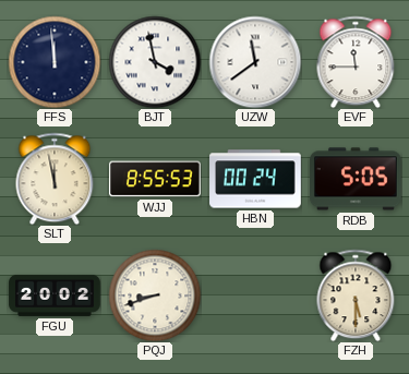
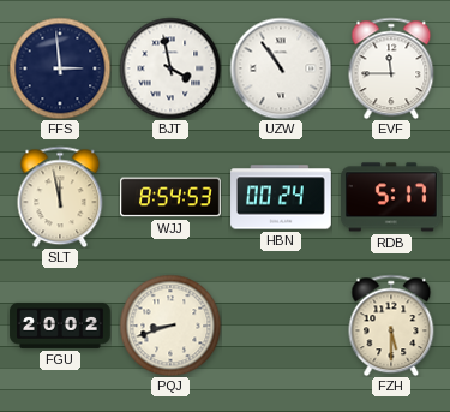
FFS: 11:59 -> 2:59 (60, 68)
UZW: 11:39 -> 10:54 (281, 68)
WJJ: 8:55 -> 8:54 (170, 197)
RDB: 5:05 -> 5:17 (392, 197)
